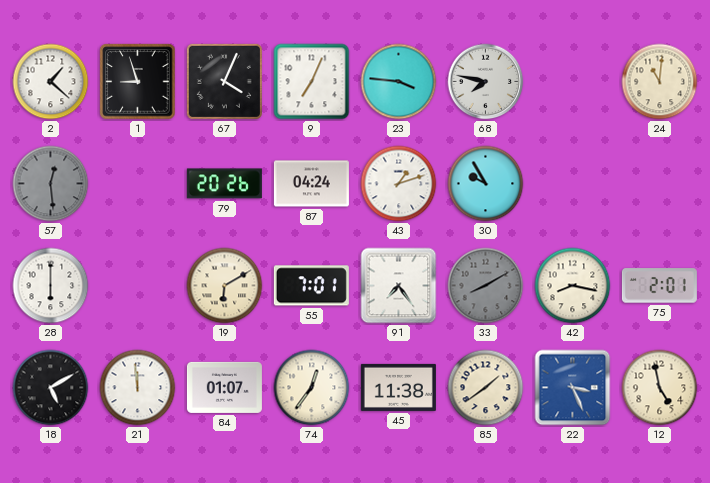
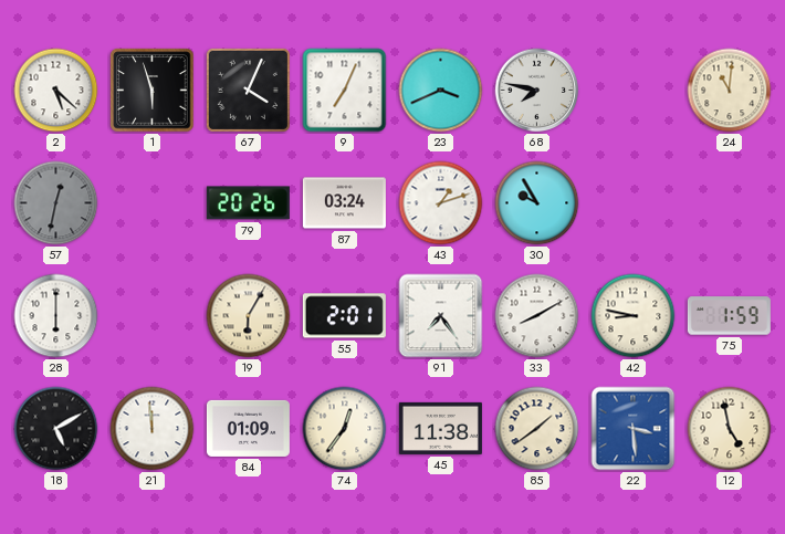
2: 1:22 -> 5:22 (56, 91)
1: 8:57 -> 5:57 (153, 91)
23: 3:46 -> 3:41 (441, 91)
57: 12:29 -> 12:32 (56, 203)
87: 04:24 -> 03:24 (344, 203)
19: 6:10 -> 6:05 (249, 316)
55: 7:01 -> 2:01 (344, 316)
33 dial: grey -> white (537, 316)
42: 8:17 -> 8:47 (634, 316)
75: 2:01 -> 1:59 (729, 316)
84: 01:07 -> 01:09 (248, 428)
22: 3:26 -> 3:29 (634, 429)
